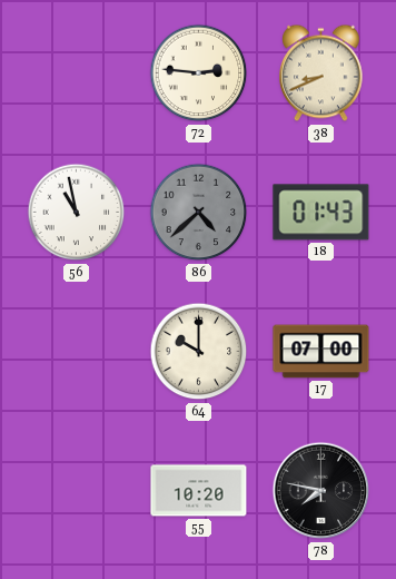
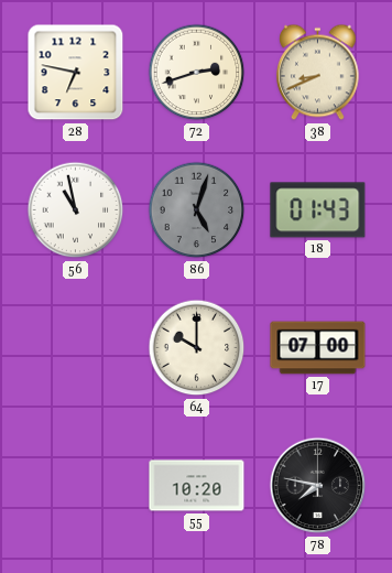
28: none -> 6:47 (76, 73)
72: 2:46 -> 2:42 (197, 73)
86: 4:38 -> 5:03 (197, 210)
